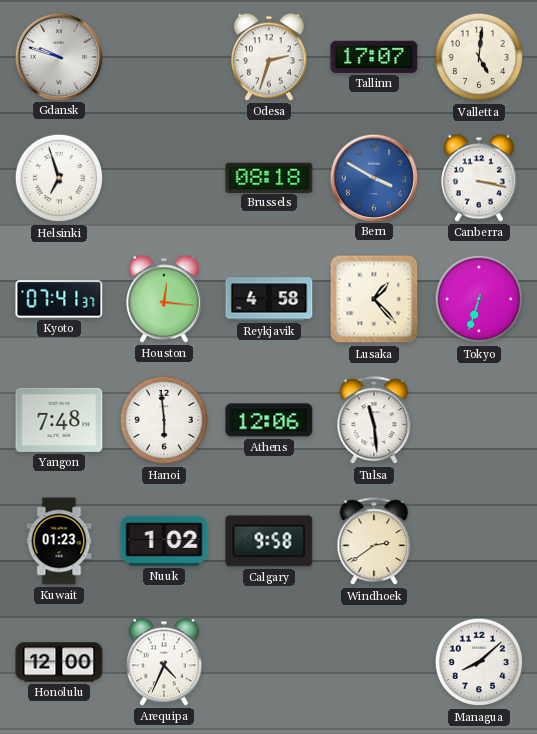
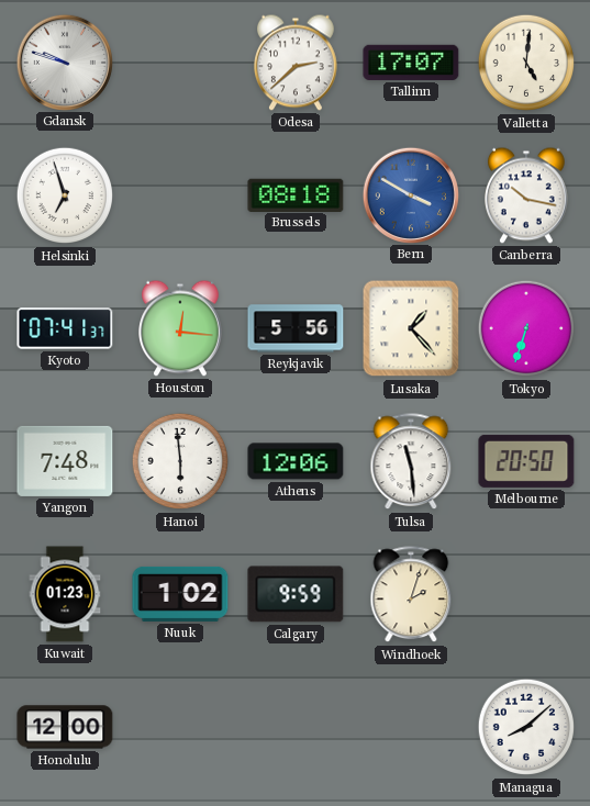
Odesa: 2:33 -> 2:38 (297, 63)
Canberra: 3:17 -> 10:17 (527, 195)
Reykjavik: 4:58 -> 5:56 (296, 328)
Melbourne: none -> 20:50 (526, 461)
Calgary: 9:58 -> 9:59 (296, 594)
Windhoek: 2:39 -> 2:03 (411, 595)
Arequipa: 4:34 -> none (165, 662)
